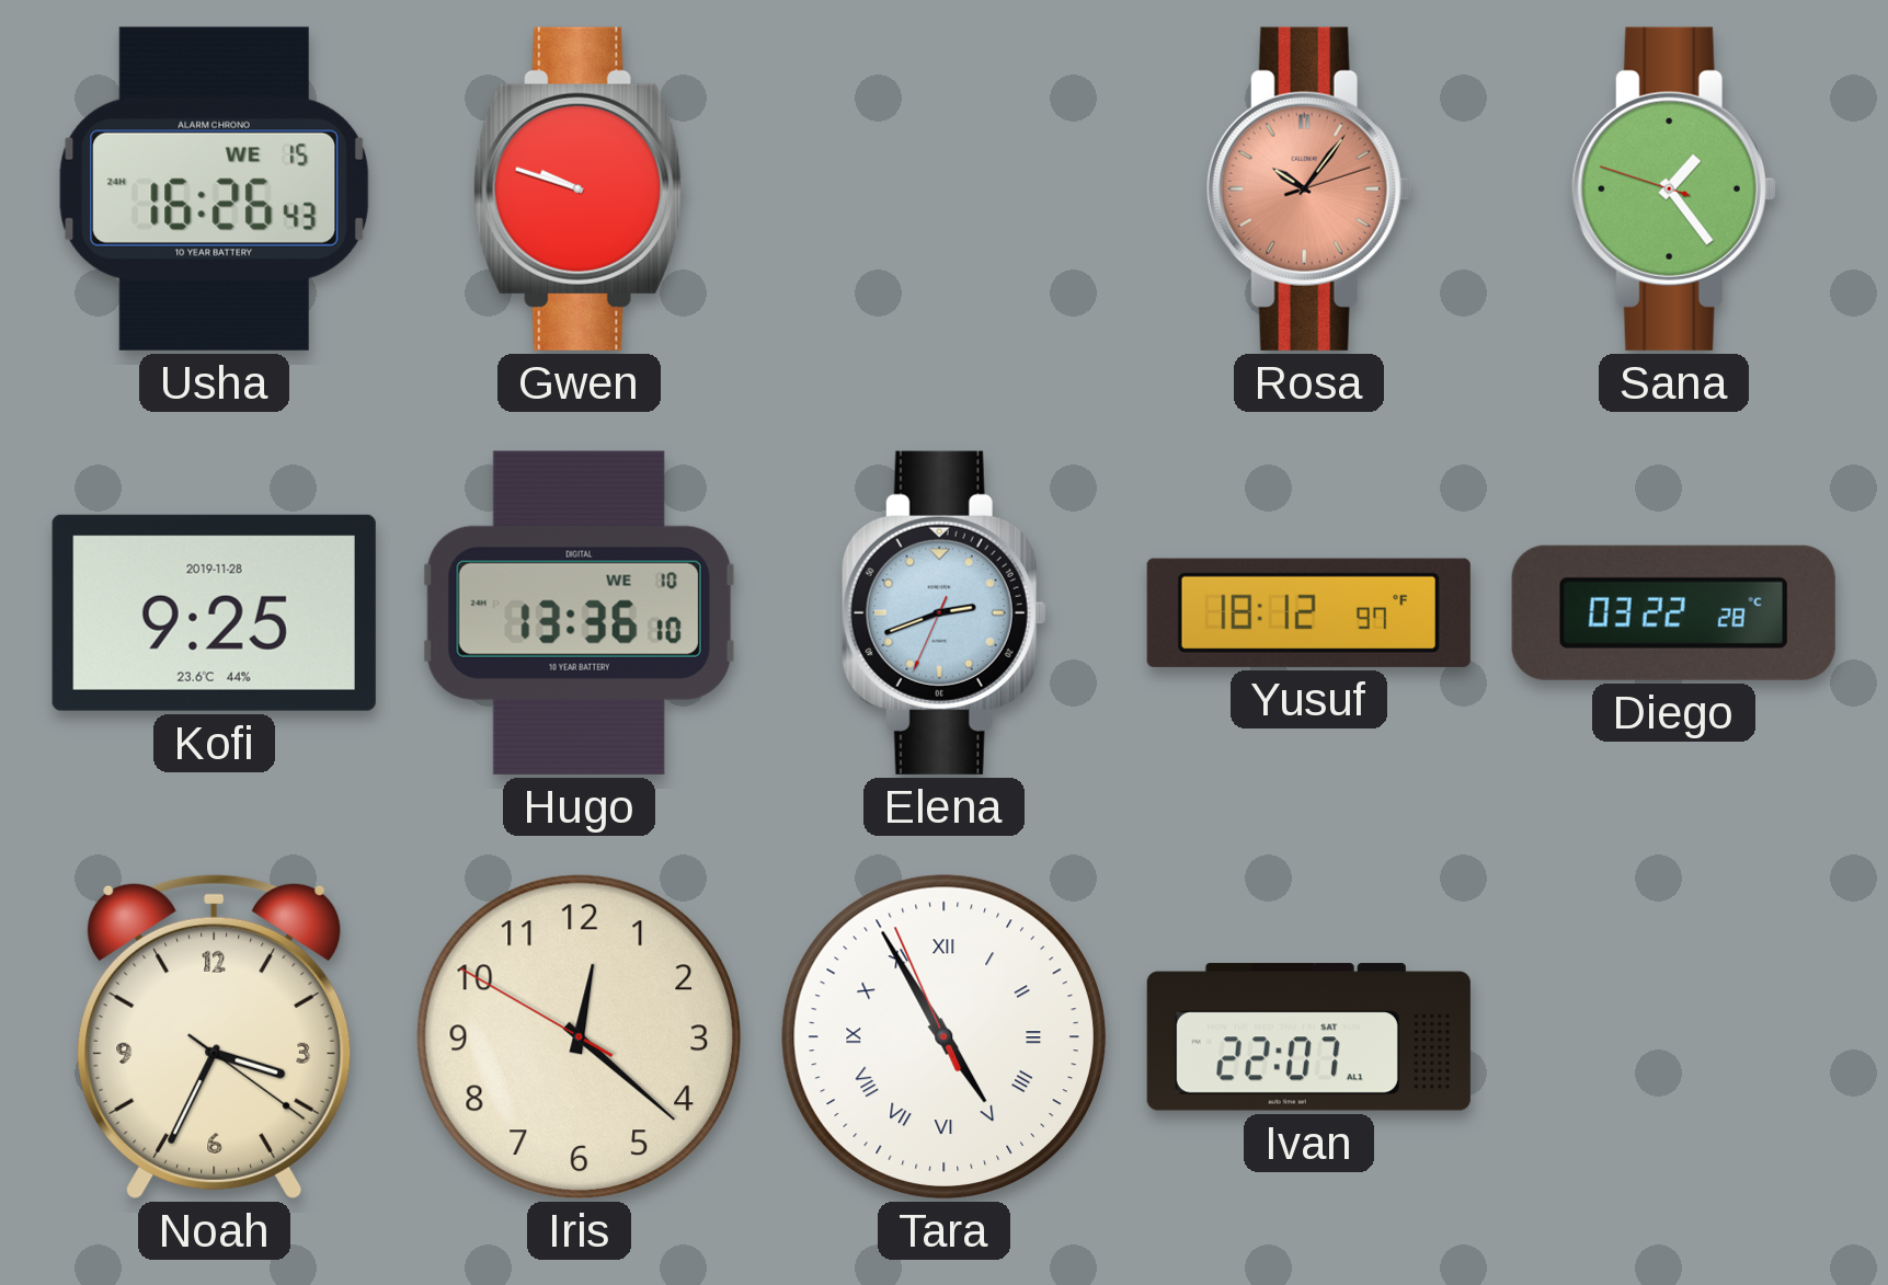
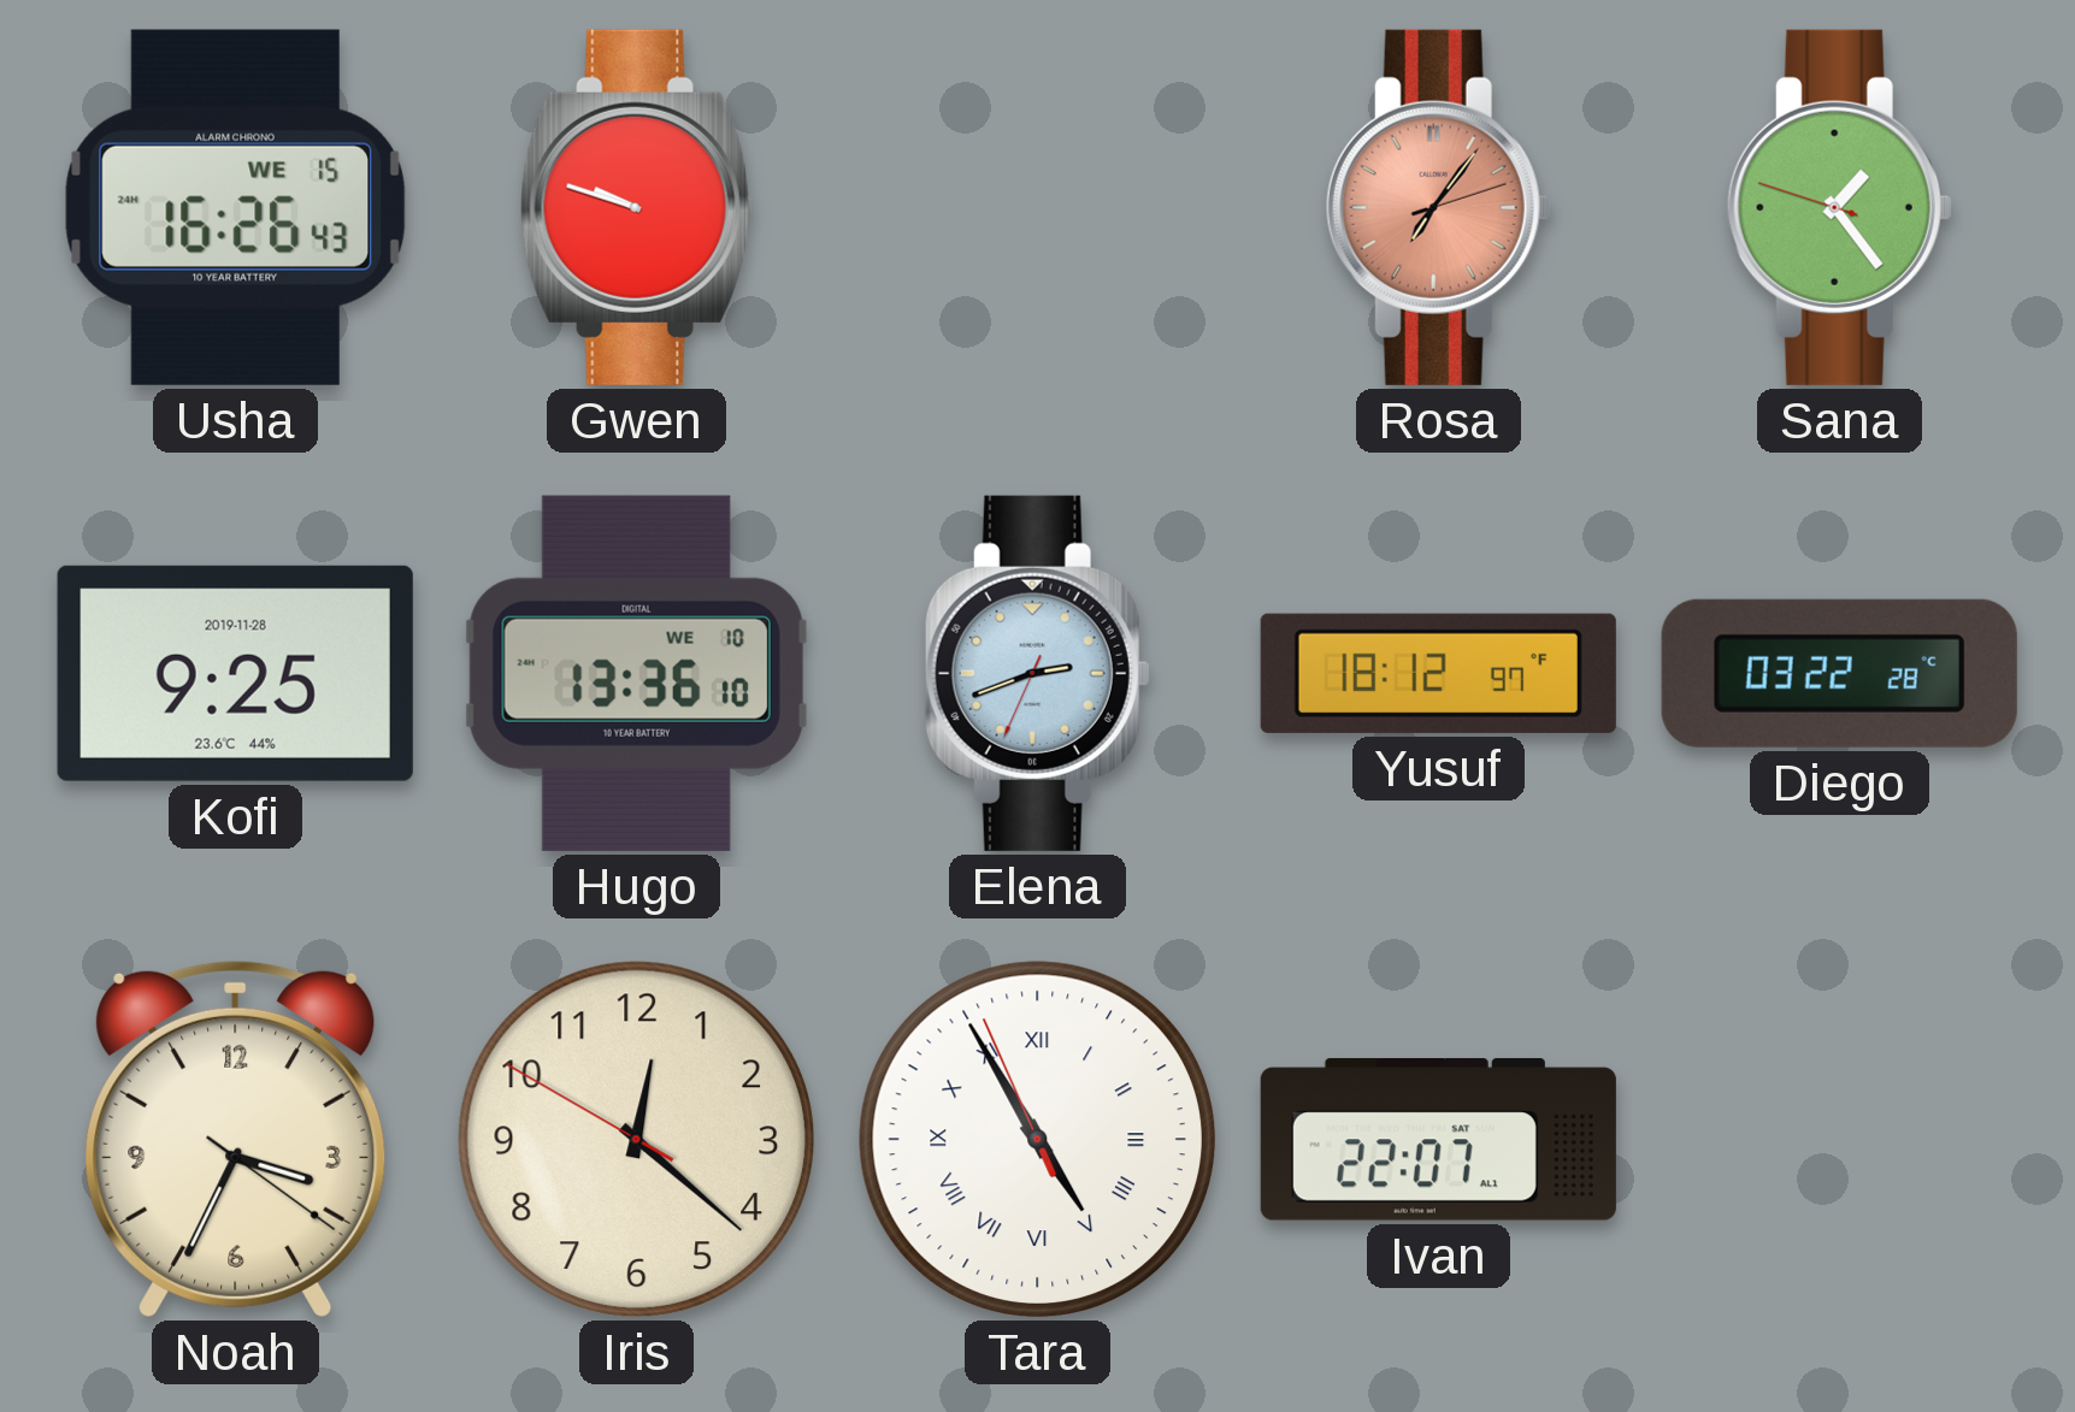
Rosa: 10:06 -> 7:06 (1438, 207)
